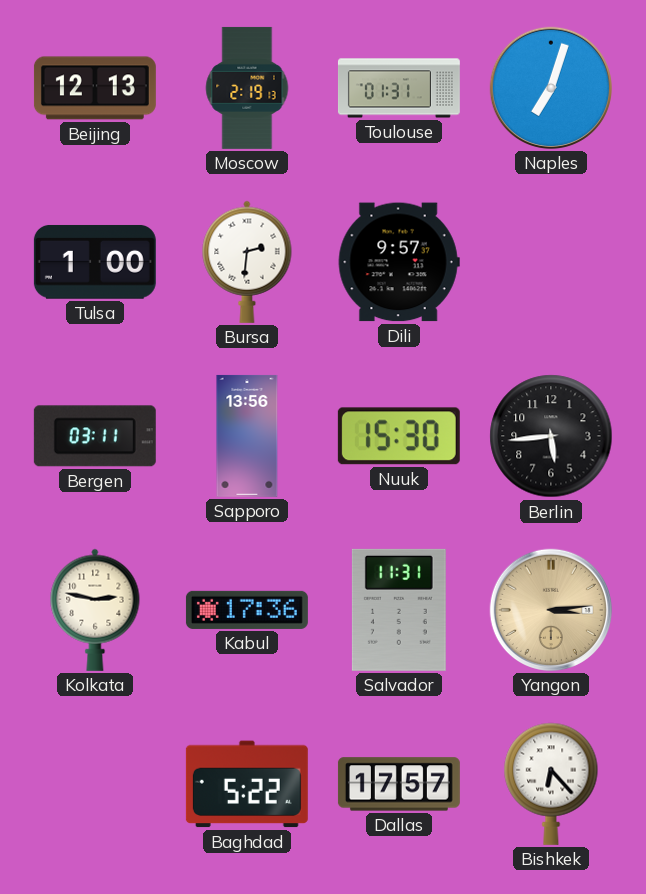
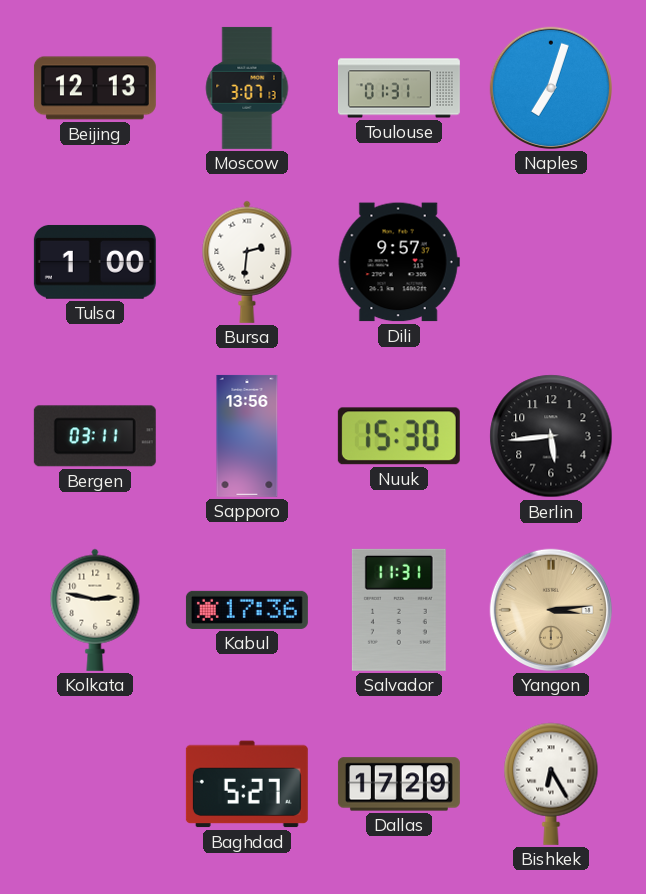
Moscow: 2:19 -> 3:07 (247, 88)
Baghdad: 5:22 -> 5:27 (247, 784)
Dallas: 17:57 -> 17:29 (399, 784)
Bishkek: 6:23 -> 6:25 (551, 784)
